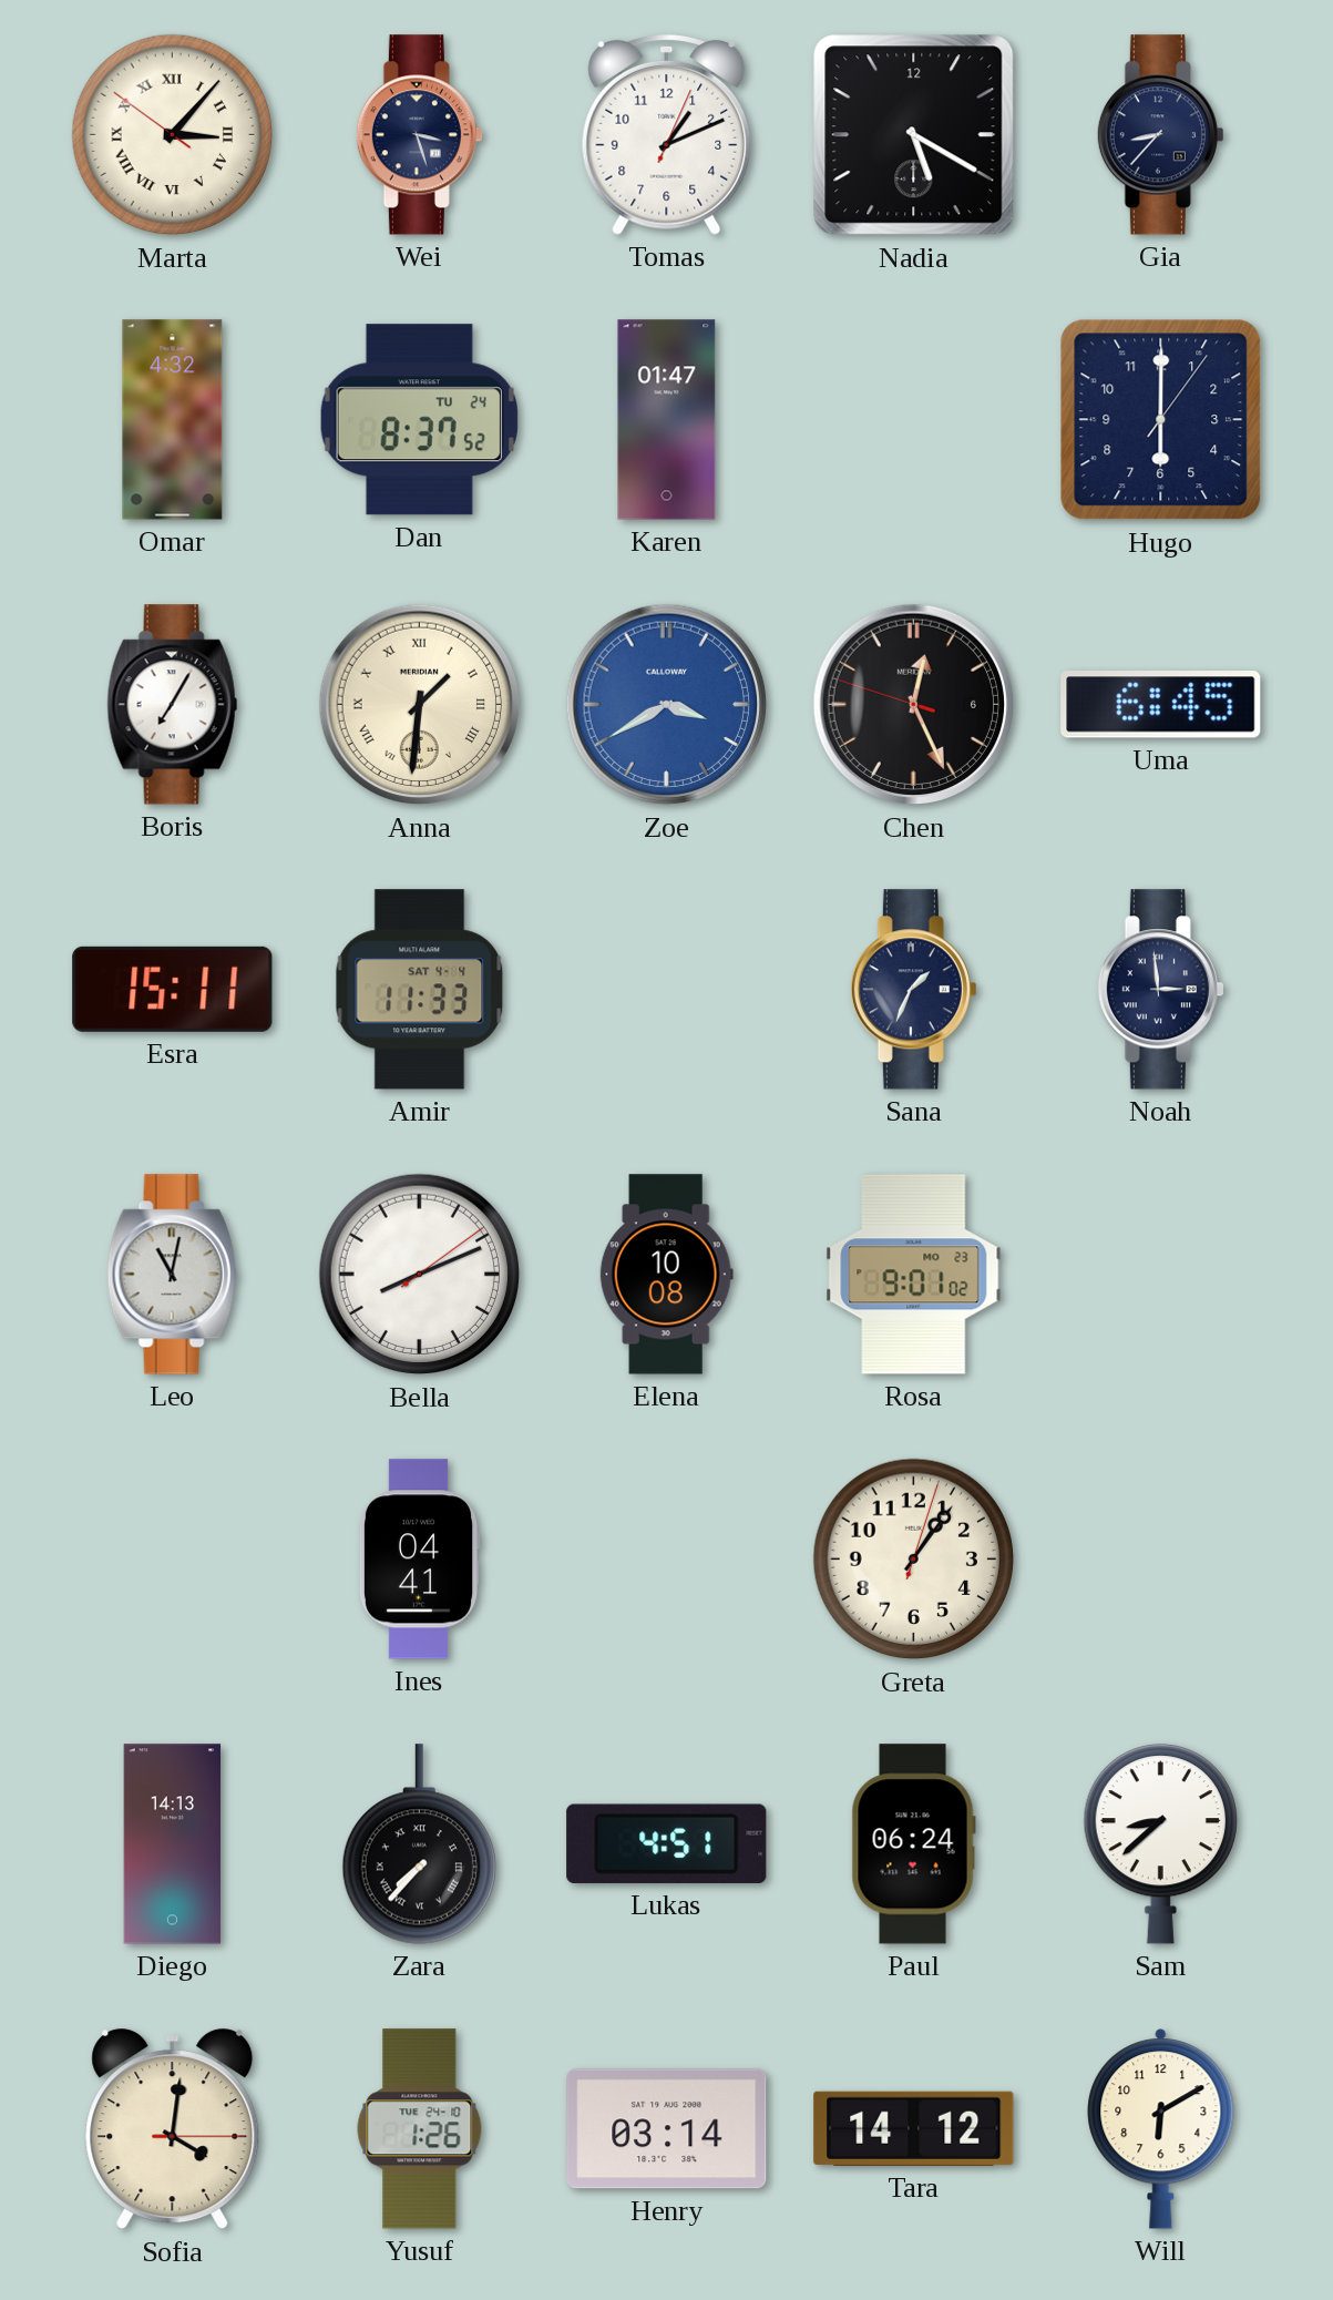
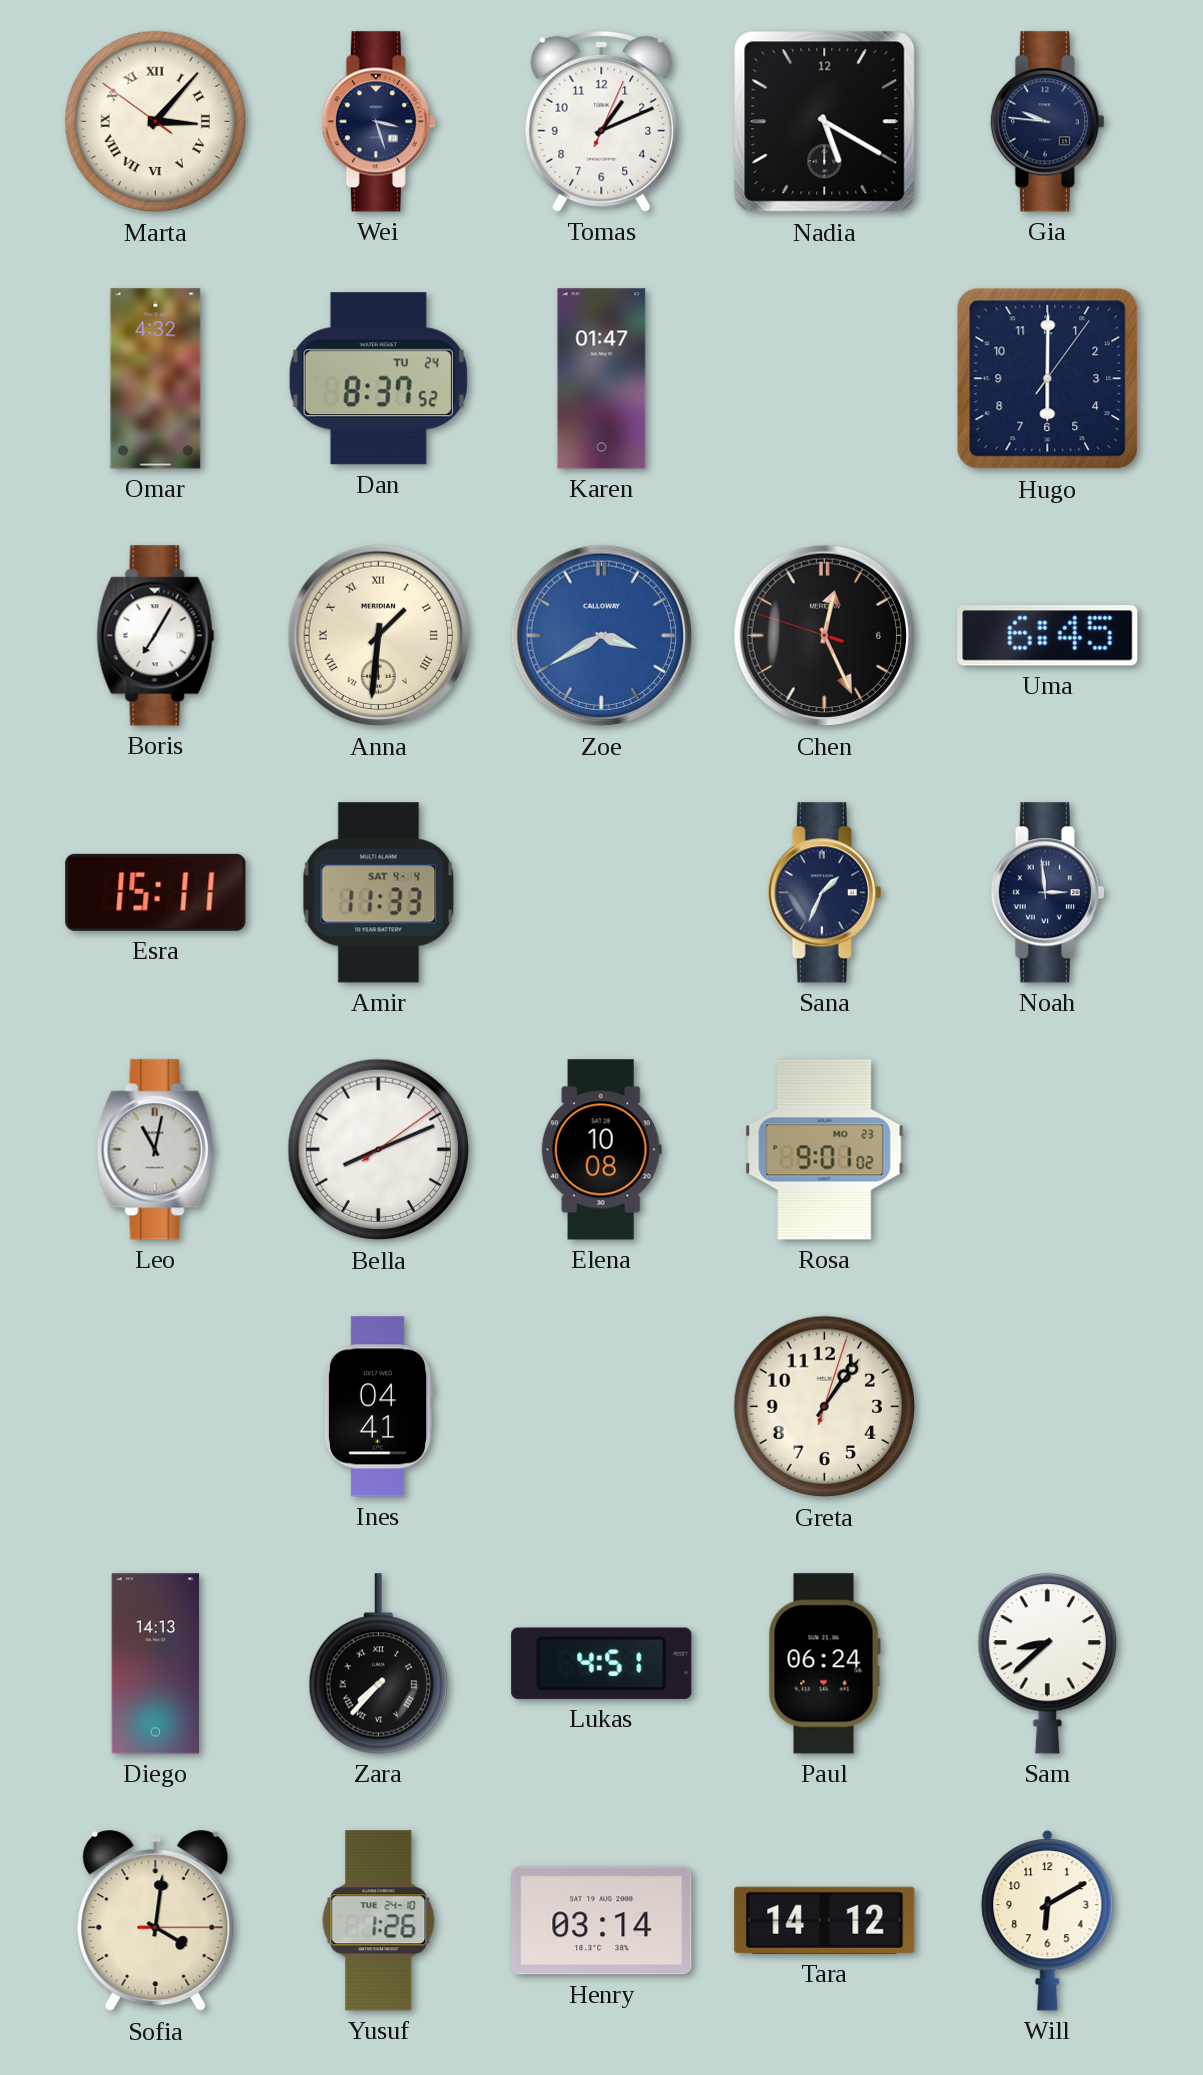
Gia: 8:37 -> 9:46 (1047, 122)
